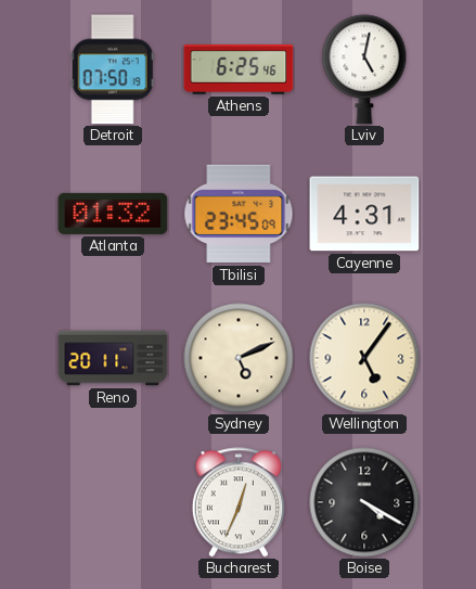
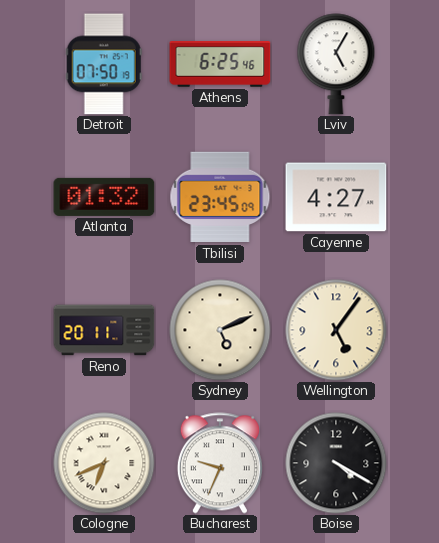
Lviv: 5:02 -> 5:05 (336, 64)
Cayenne: 4:31 -> 4:27 (336, 197)
Cologne: none -> 6:41 (104, 463)
Bucharest: 12:34 -> 9:34 (220, 463)
